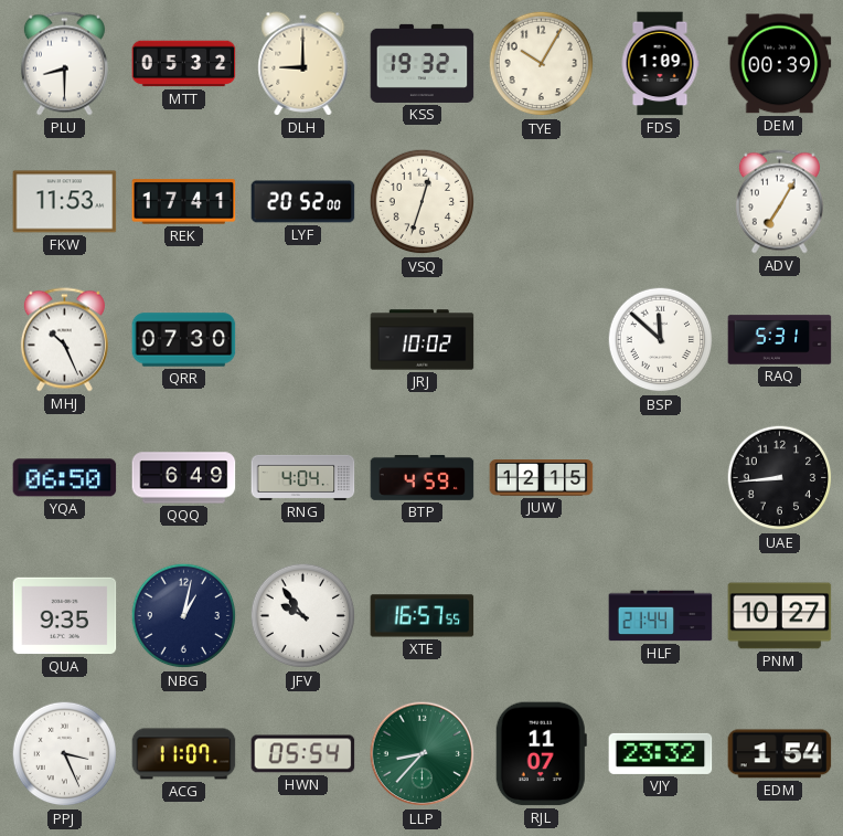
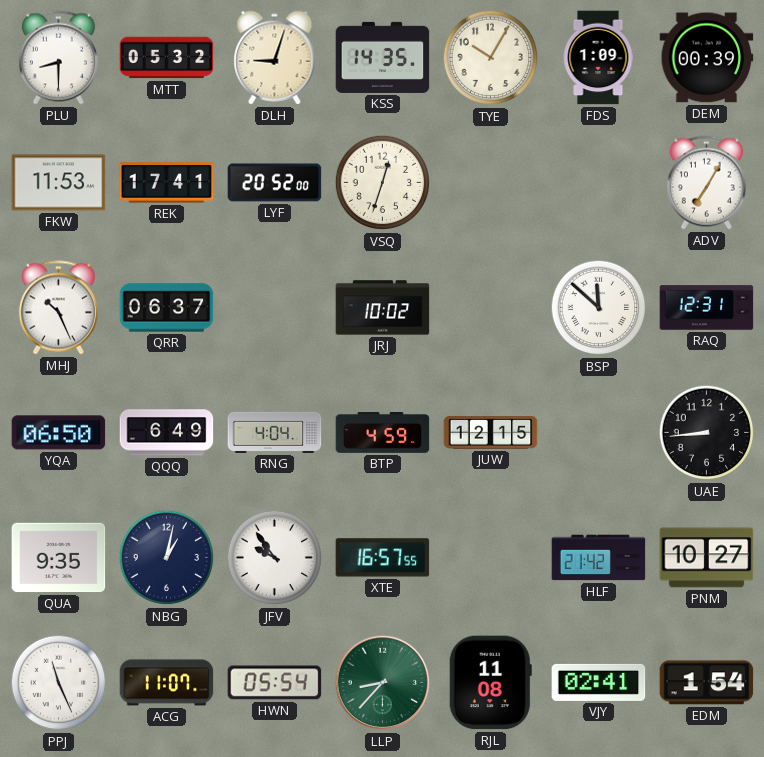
DLH: 9:00 -> 9:03 (275, 58)
KSS: 19:32 -> 14:35 (383, 57)
QRR: 07:30 -> 06:37 (167, 308)
RAQ: 5:31 -> 12:31 (707, 308)
HLF: 21:44 -> 21:42 (599, 558)
PPJ: 3:26 -> 11:26 (59, 683)
RJL: 11:07 -> 11:08 (490, 683)
VJY: 23:32 -> 02:41 (599, 682)
